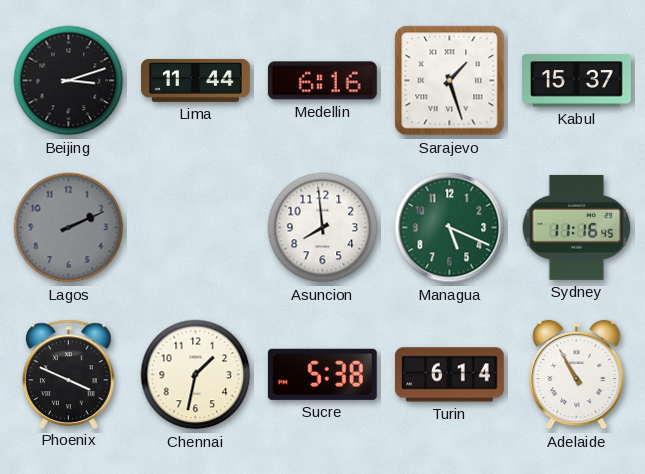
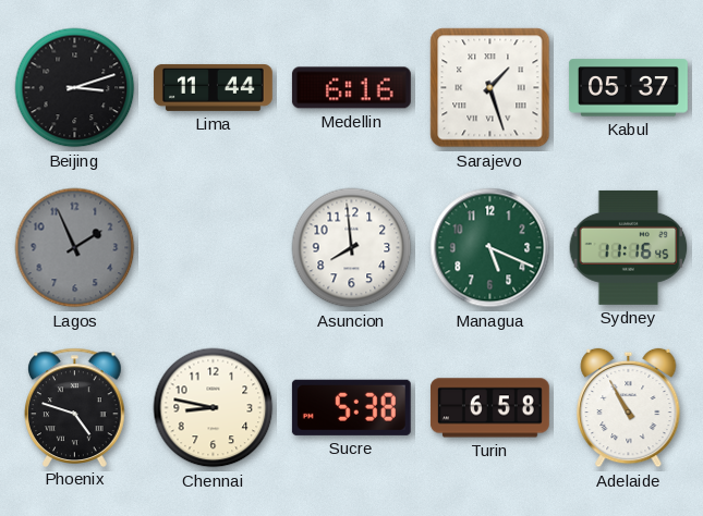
Kabul: 15:37 -> 05:37 (629, 88)
Lagos: 2:11 -> 1:56 (75, 248)
Phoenix: 3:49 -> 4:48 (75, 407)
Chennai: 1:32 -> 8:47 (214, 408)
Turin: 6:14 -> 6:58 (490, 408)
